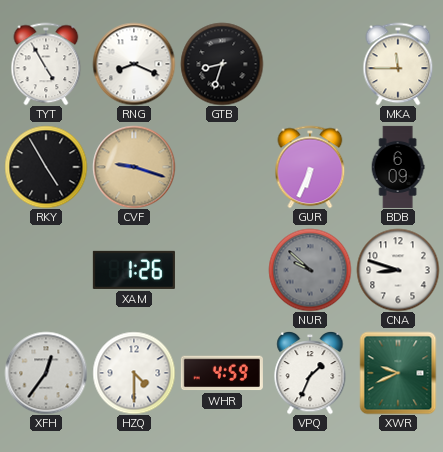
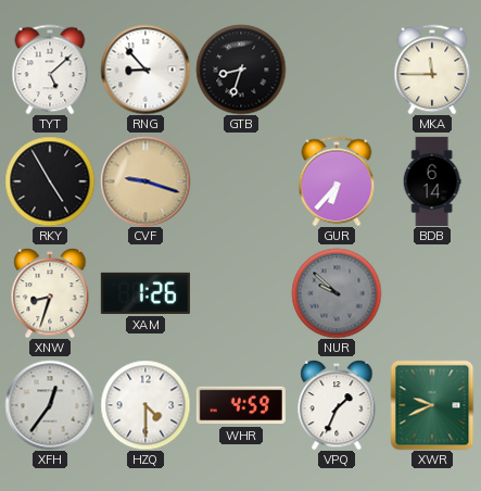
TYT: 4:55 -> 5:08 (50, 70)
RNG: 8:19 -> 8:53 (145, 70)
GUR: 6:34 -> 6:37 (337, 181)
BDB: 6:09 -> 6:14 (432, 181)
XNW: none -> 8:33 (50, 293)
CNA: 8:48 -> none (398, 270)
